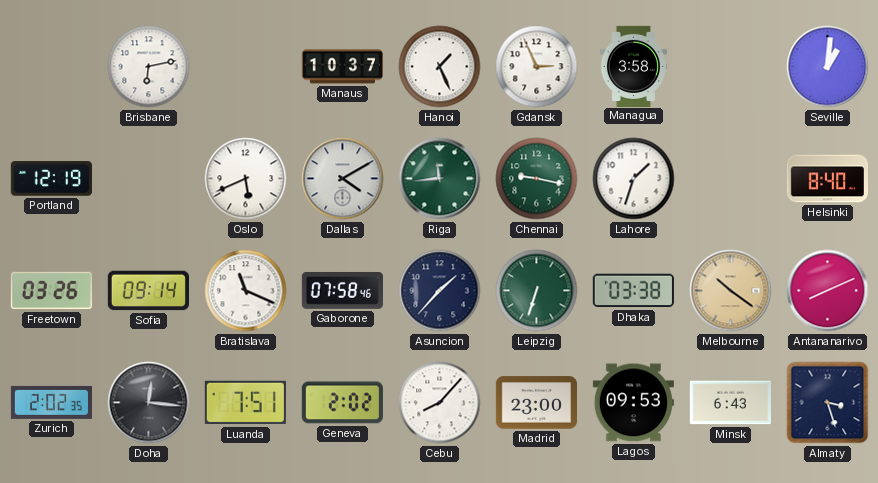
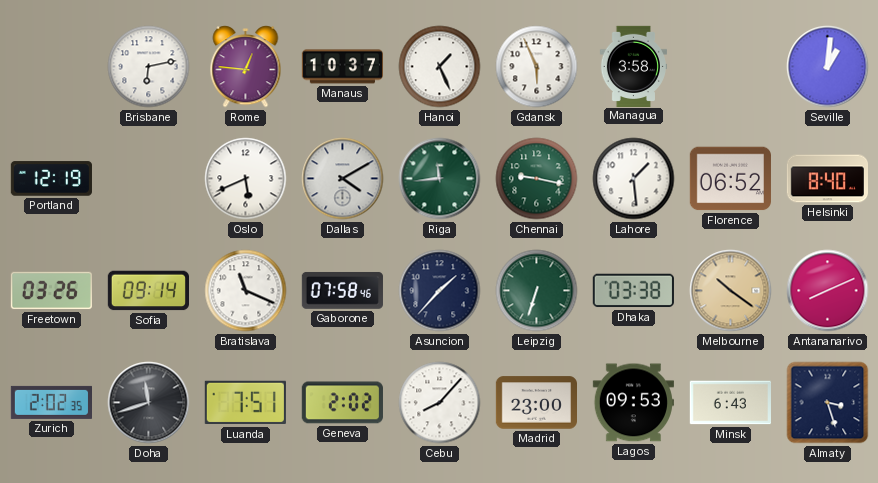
Rome: none -> 12:46 (246, 67)
Gdansk: 2:56 -> 5:56 (537, 67)
Lahore: 1:33 -> 1:29 (634, 179)
Florence: none -> 06:52 (730, 179)
Doha: 12:16 -> 11:42 (149, 403)
